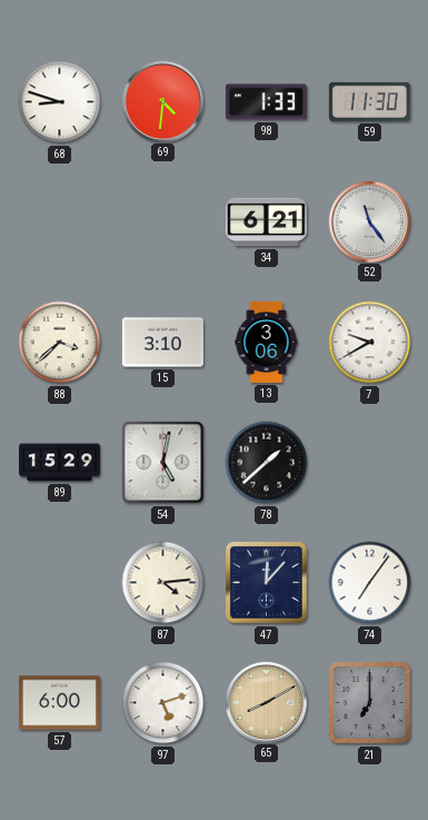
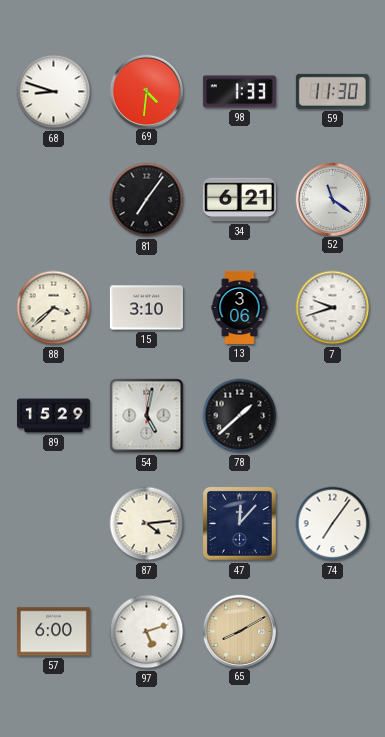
81: none -> 7:06 (147, 200)
52: 11:24 -> 11:21 (332, 199)
7: 9:40 -> 9:42 (333, 308)
21: 7:00 -> none (370, 703)
